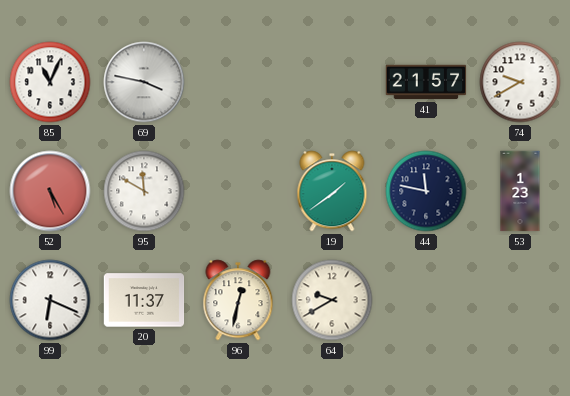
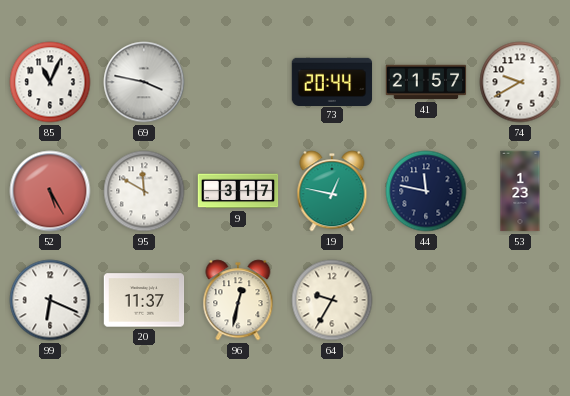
73: none -> 20:44 (332, 81)
9: none -> 3:17 (238, 191)
19: 1:39 -> 12:47 (332, 191)
64: 9:40 -> 9:35 (332, 300)
